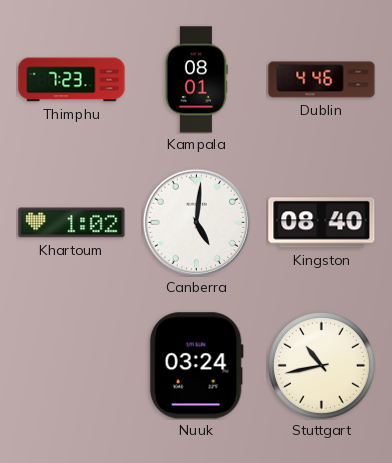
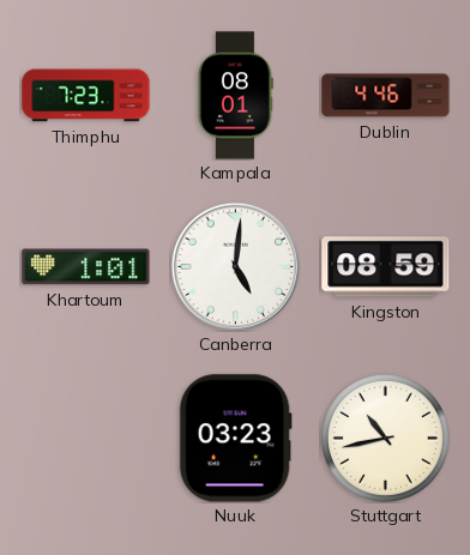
Khartoum: 1:02 -> 1:01 (86, 267)
Kingston: 08:40 -> 08:59 (386, 267)
Nuuk: 03:24 -> 03:23 (235, 439)
